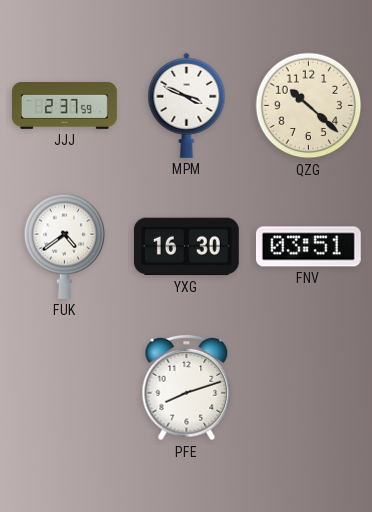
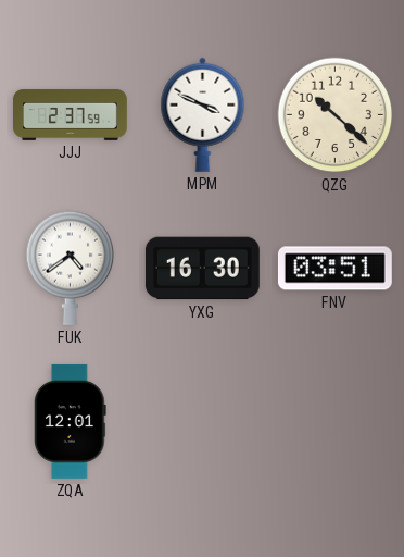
ZQA: none -> 12:01 (71, 421)
PFE: 8:12 -> none (187, 388)
